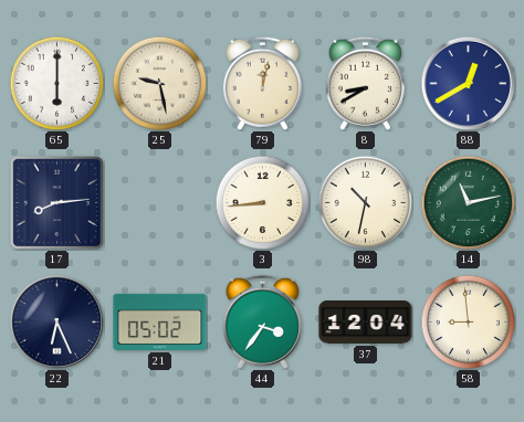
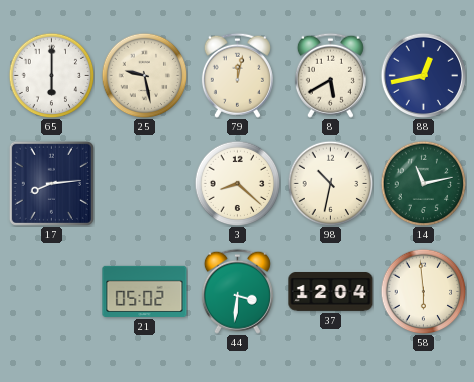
8: 8:40 -> 5:40 (330, 75)
88: 12:40 -> 12:43 (423, 75)
3: 8:44 -> 8:22 (237, 183)
22: 6:26 -> none (56, 321)
44: 3:36 -> 3:31 (237, 291)
58: 8:59 -> 5:59 (423, 291)
